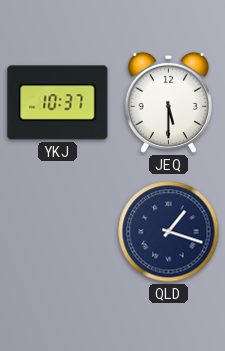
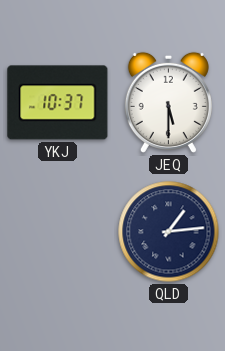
QLD: 1:18 -> 1:14 (169, 232)
